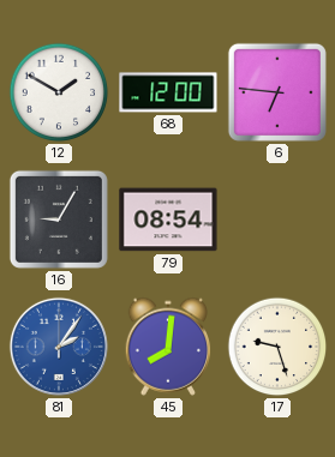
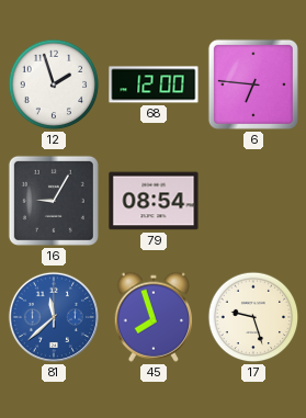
12: 1:50 -> 1:57 (54, 84)
81: 2:06 -> 11:38 (54, 317)
45: 8:01 -> 7:57 (154, 317)
